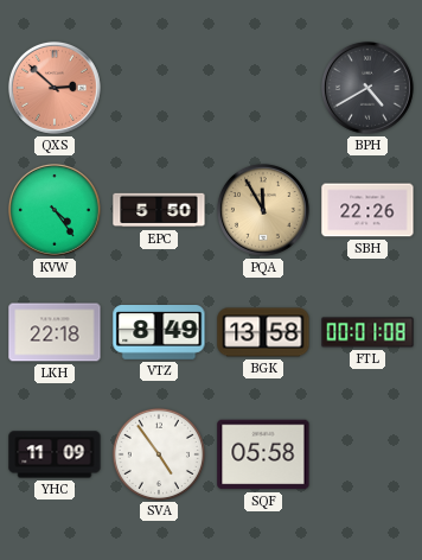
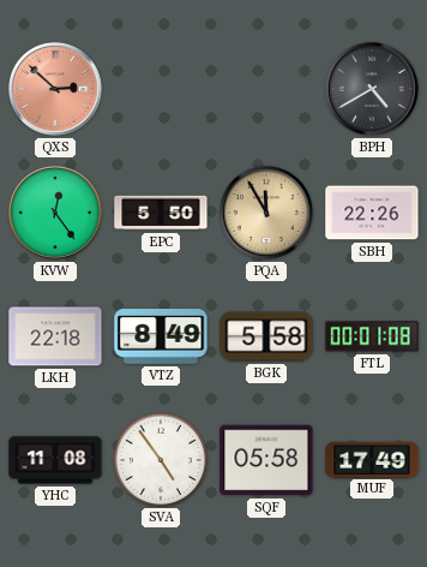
KVW: 4:24 -> 12:24 (55, 213)
BGK: 13:58 -> 5:58 (266, 336)
YHC: 11:09 -> 11:08 (55, 460)
MUF: none -> 17:49 (372, 459)
